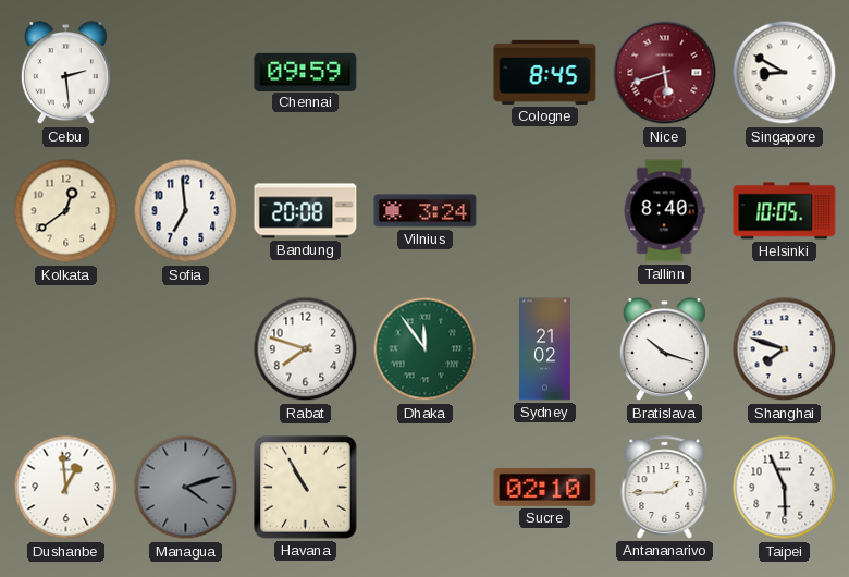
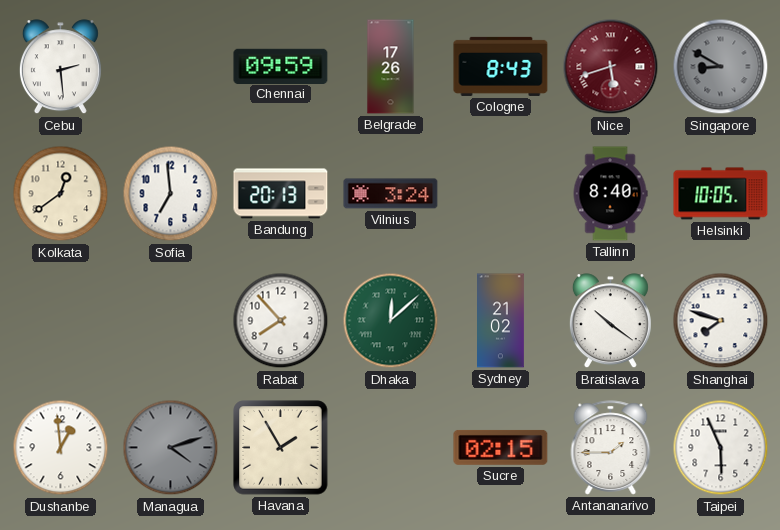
Belgrade: none -> 17:26 (391, 67)
Cologne: 8:45 -> 8:43 (501, 66)
Singapore dial: white -> grey (721, 67)
Bandung: 20:08 -> 20:13 (281, 194)
Rabat: 7:48 -> 7:53 (281, 321)
Dhaka: 11:54 -> 12:08 (391, 321)
Bratislava: 10:18 -> 10:21 (610, 321)
Havana: 10:55 -> 1:55 (281, 448)
Sucre: 02:10 -> 02:15 (501, 447)
